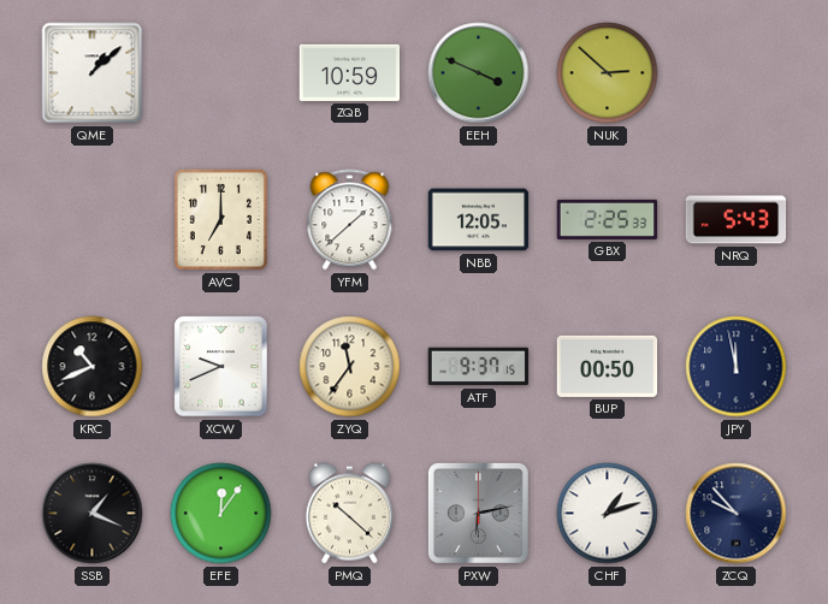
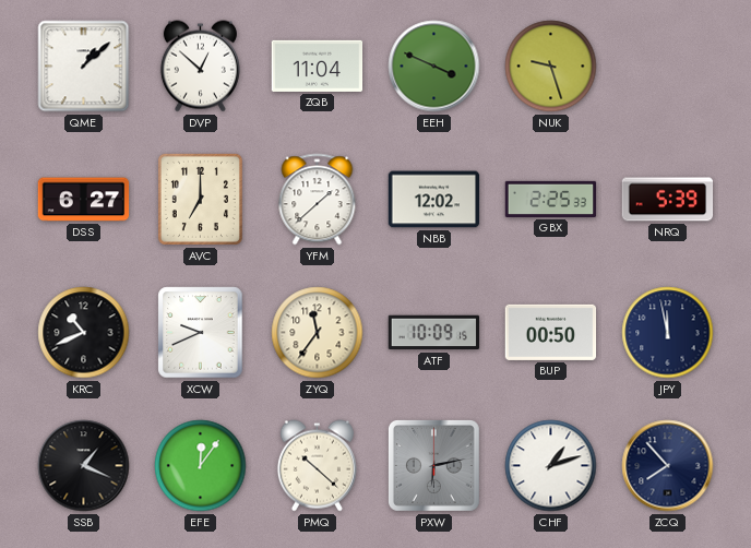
DVP: none -> 12:52 (200, 67)
ZQB: 10:59 -> 11:04 (318, 65)
NUK: 2:52 -> 9:27 (551, 67)
DSS: none -> 6:27 (84, 200)
NBB: 12:05 -> 12:02 (434, 200)
NRQ: 5:43 -> 5:39 (668, 200)
ATF: 9:37 -> 10:09 (434, 333)
ZCQ: 9:53 -> 7:53 (668, 466)
